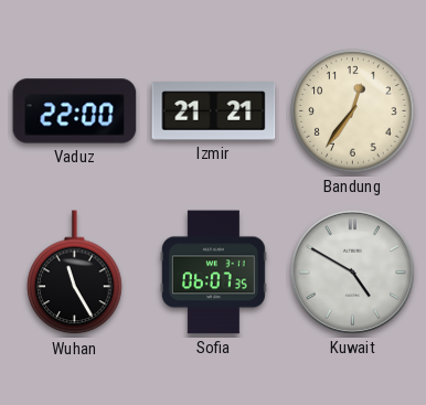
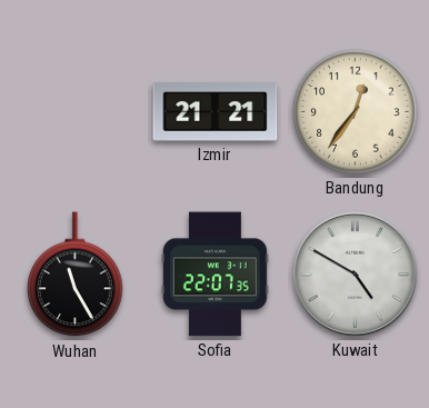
Vaduz: 22:00 -> none (75, 111)
Sofia: 06:07 -> 22:07 (214, 275)
